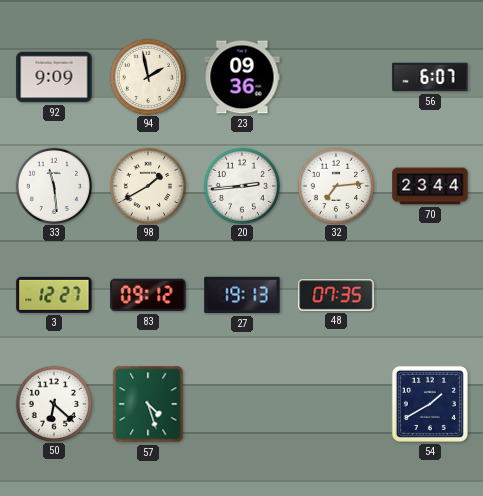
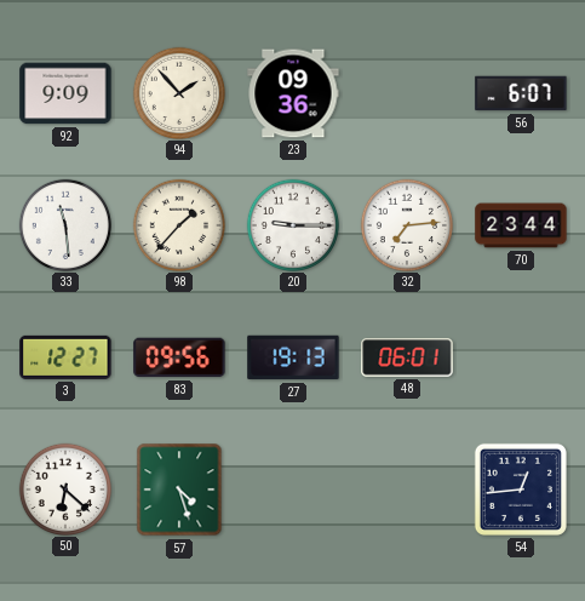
94: 1:58 -> 1:53 (178, 92)
98: 1:40 -> 1:37 (178, 224)
20: 2:44 -> 9:15 (292, 224)
83: 09:12 -> 09:56 (179, 357)
48: 07:35 -> 06:01 (407, 357)
54: 1:40 -> 12:44 (521, 490)
